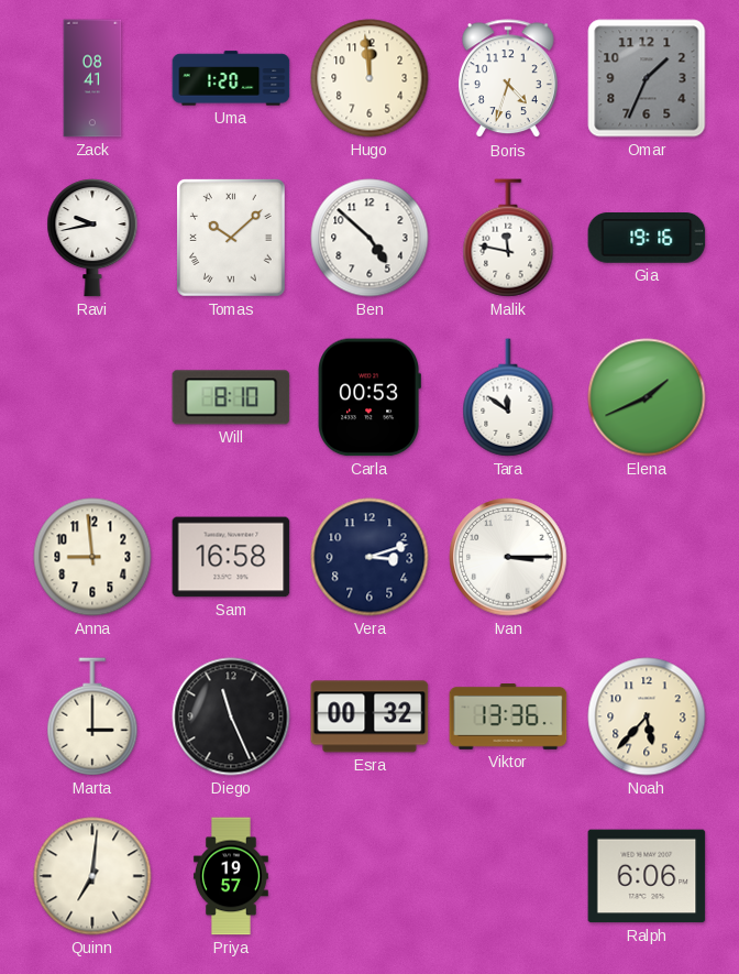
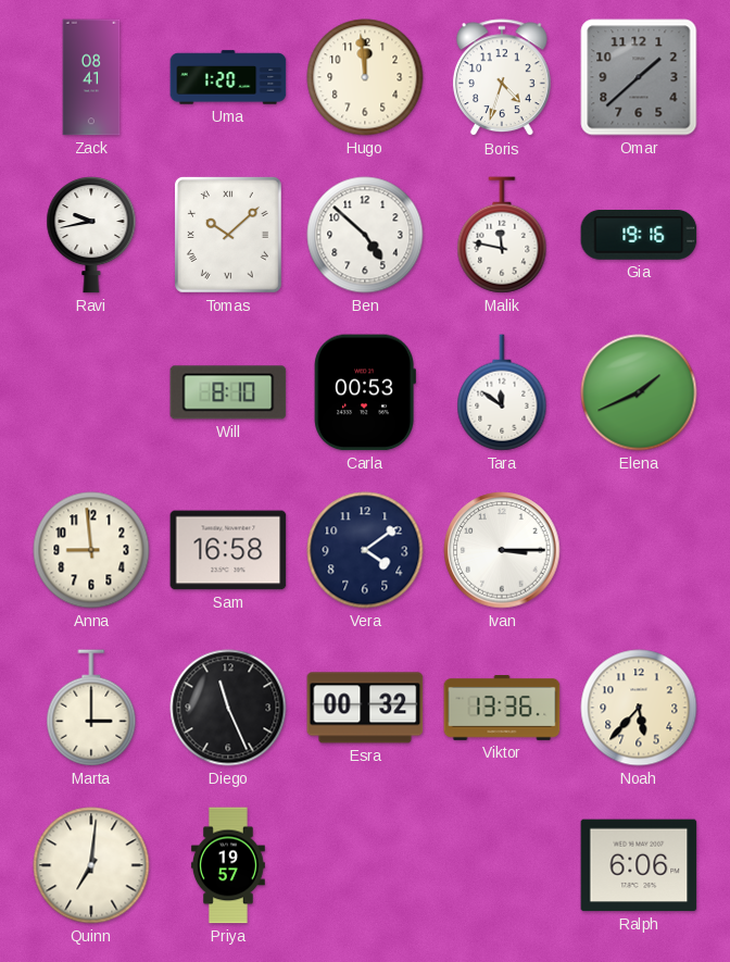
Omar: 1:34 -> 1:38 (639, 77)
Vera: 3:12 -> 4:09 (365, 550)
